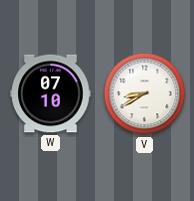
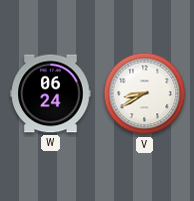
W: 07:10 -> 06:24 (51, 94)
